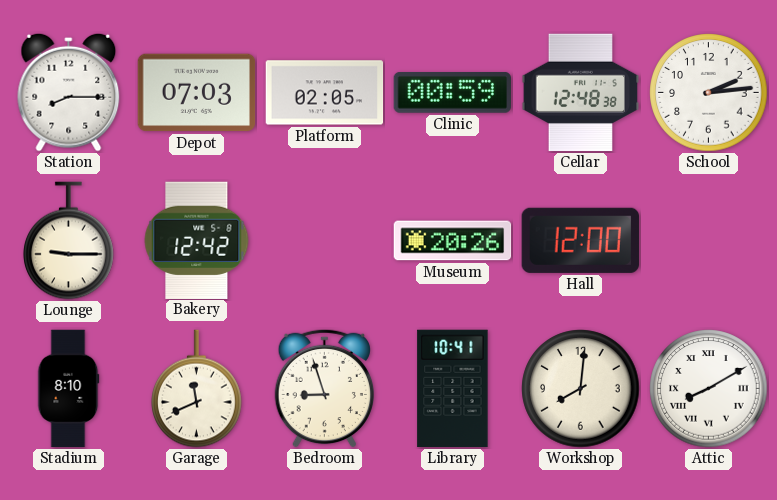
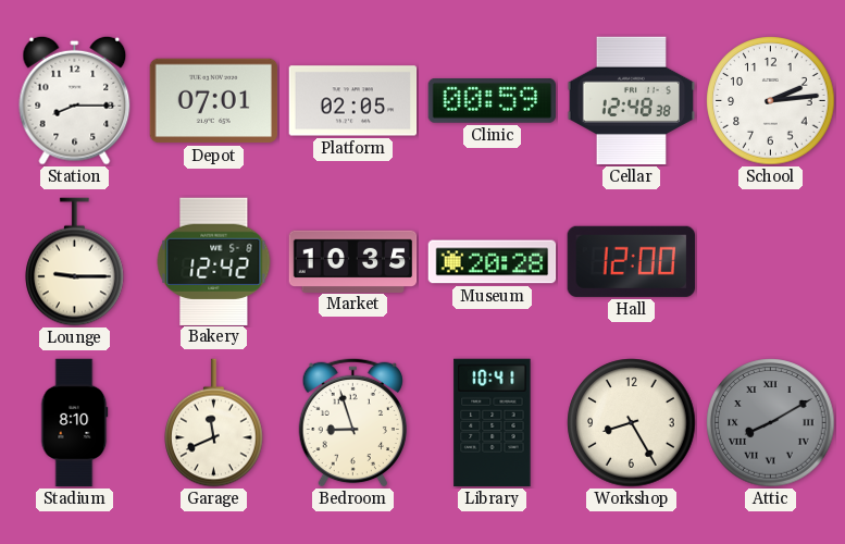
Depot: 07:03 -> 07:01 (214, 101)
Market: none -> 10:35 (353, 261)
Museum: 20:26 -> 20:28 (493, 262)
Workshop: 8:01 -> 8:25 (632, 423)
Attic dial: white -> grey (771, 423)
